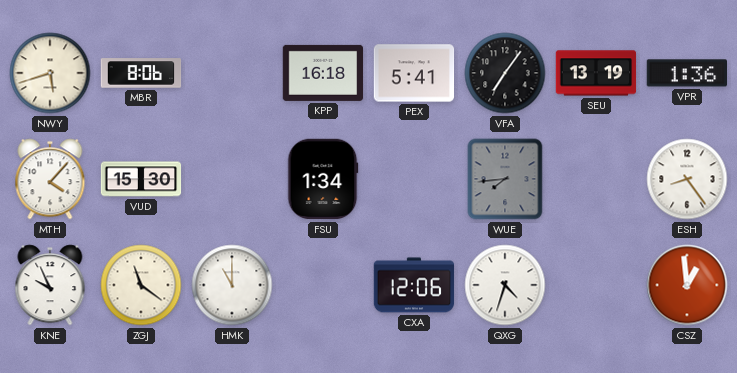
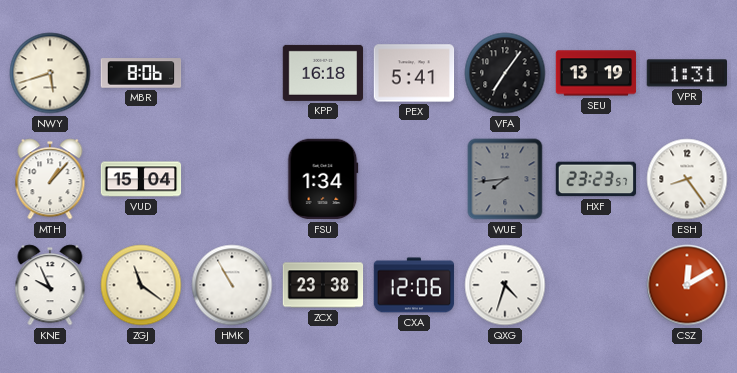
VPR: 1:36 -> 1:31 (686, 73)
MTH: 4:07 -> 1:07 (50, 179)
VUD: 15:30 -> 15:04 (141, 179)
HXF: none -> 23:23 (596, 179)
HMK: 11:00 -> 10:55 (232, 285)
ZCX: none -> 23:38 (323, 285)
CSZ: 12:59 -> 12:10 (687, 285)
